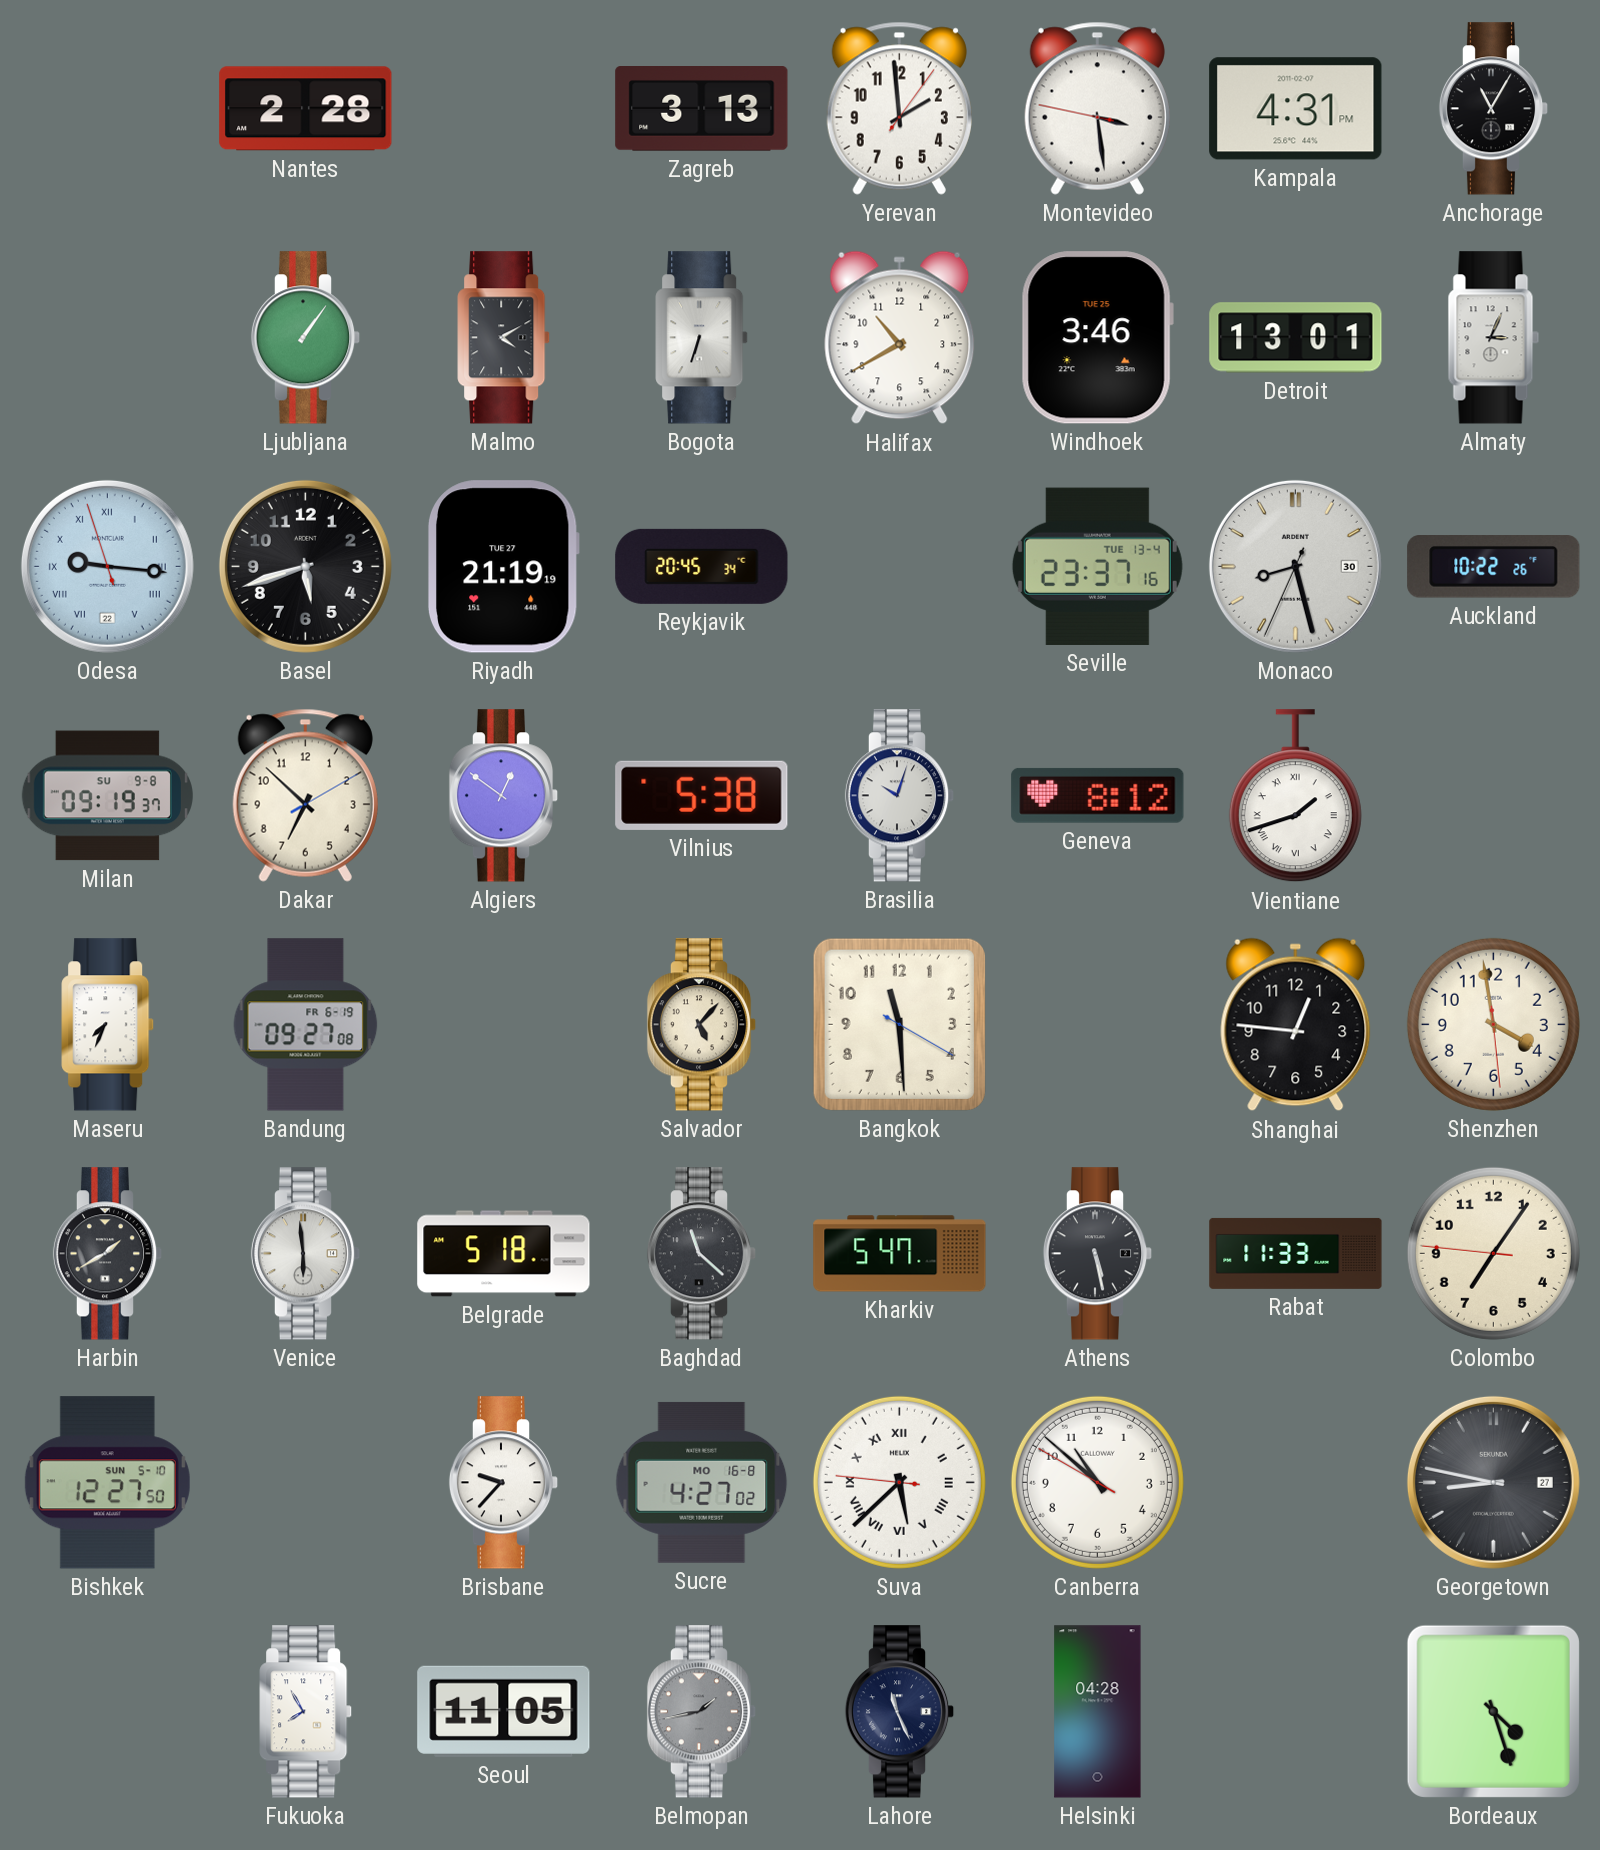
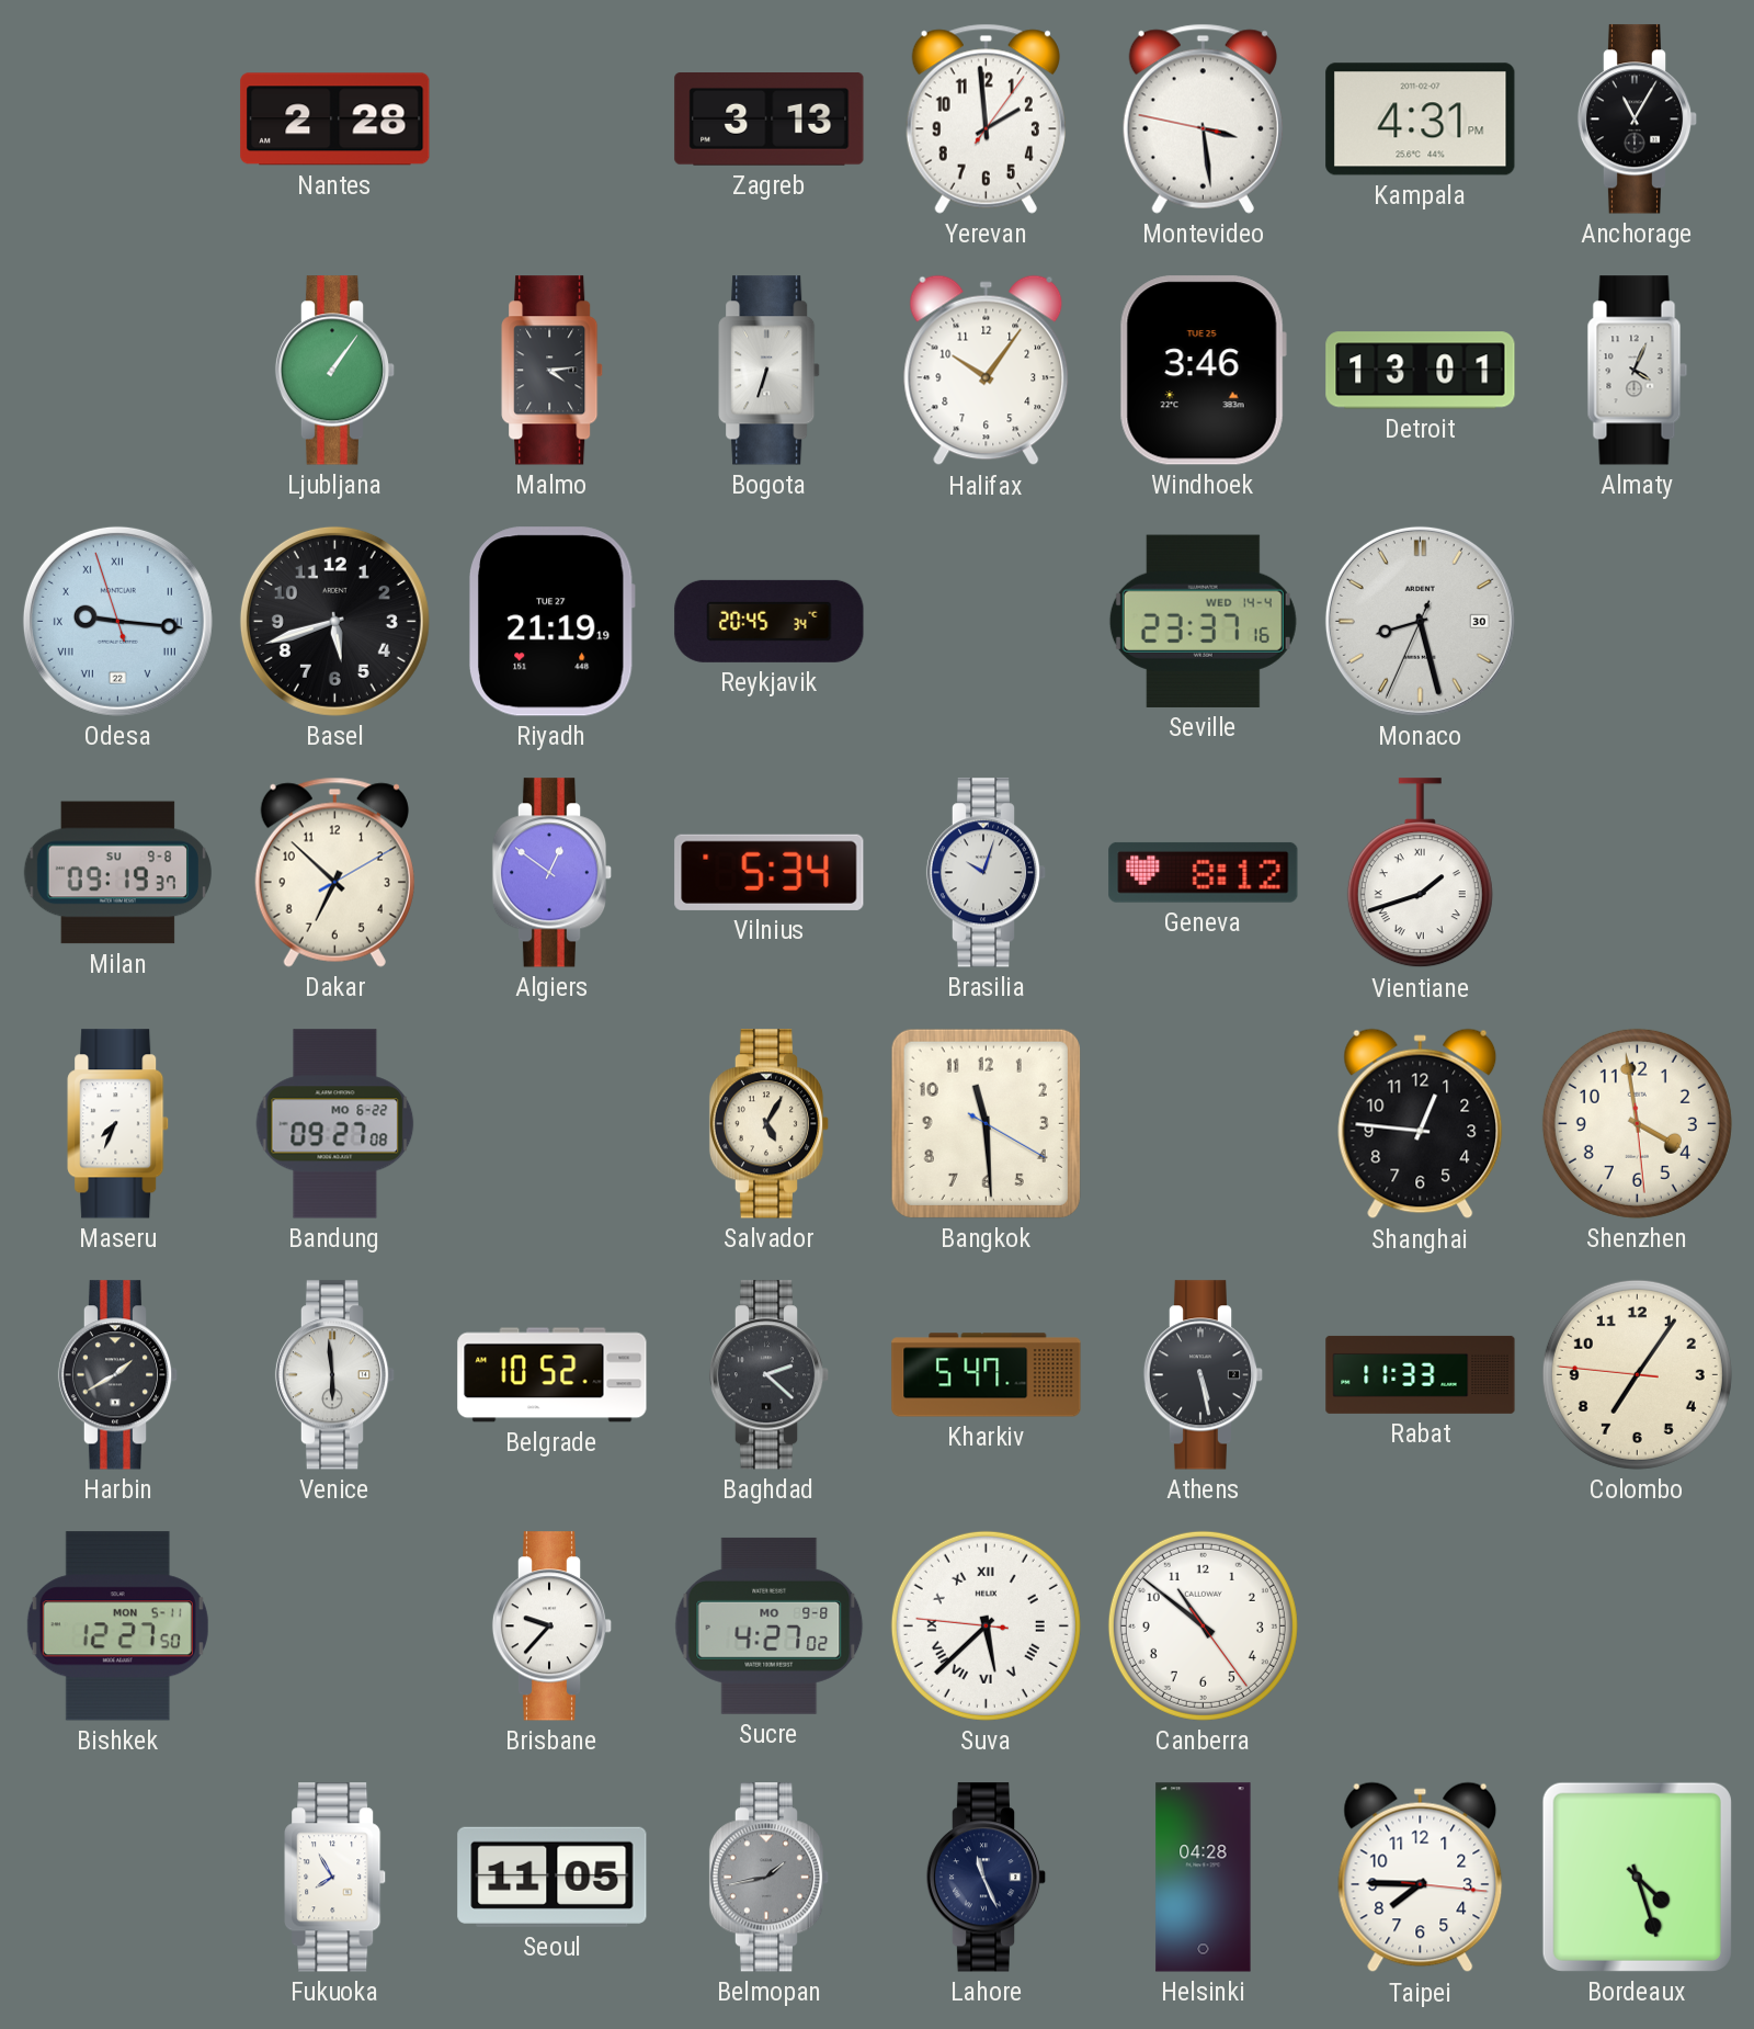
Malmo: 4:10 -> 4:14 (553, 371)
Halifax: 10:40 -> 10:06 (987, 371)
Almaty: 3:04 -> 4:04 (1638, 371)
Seville date: TUE 13-4 -> WED 14-4 (1203, 621)
Auckland: 10:22 -> none (1494, 567)
Vilnius: 5:38 -> 5:34 (770, 872)
Bandung date: FR 6-19 -> MO 6-22 (335, 1124)
Salvador: 5:07 -> 5:05 (770, 1124)
Belgrade: 5:18 -> 10:52 (553, 1375)
Baghdad: 11:22 -> 2:22 (770, 1375)
Bishkek date: SUN 5-10 -> MON 5-11 (117, 1626)
Sucre date: MO 16-8 -> MO 9-8 (770, 1625)
Canberra: 10:51:50 -> 10:51:24 (1203, 1625)
Georgetown: 8:47 -> none (1493, 1482)
Taipei: none -> 7:45 (1421, 1878)
